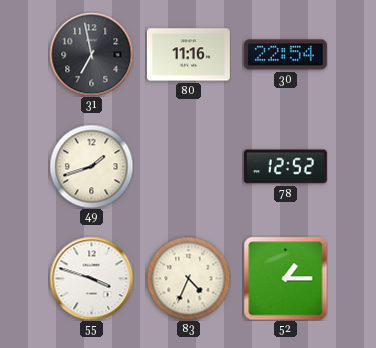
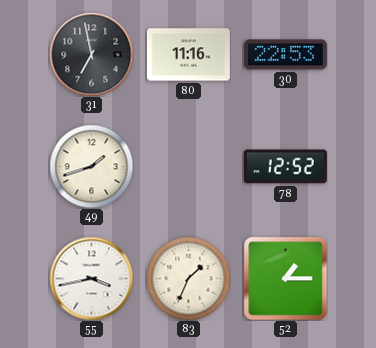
30: 22:54 -> 22:53 (285, 55)
55: 3:48 -> 3:43 (91, 278)
83: 4:34 -> 1:34 (188, 278)
